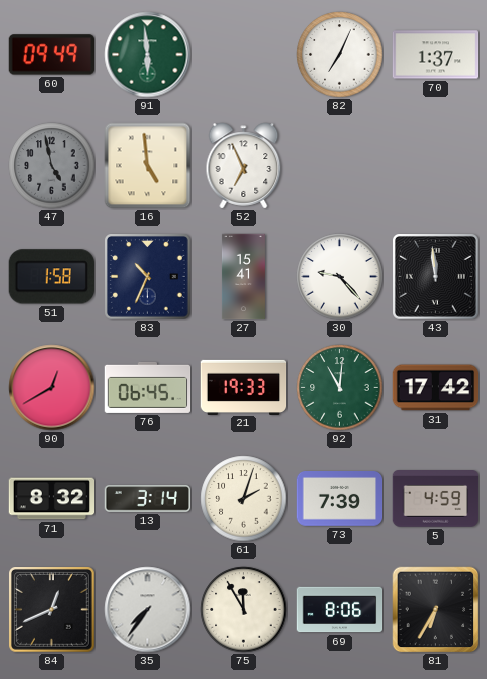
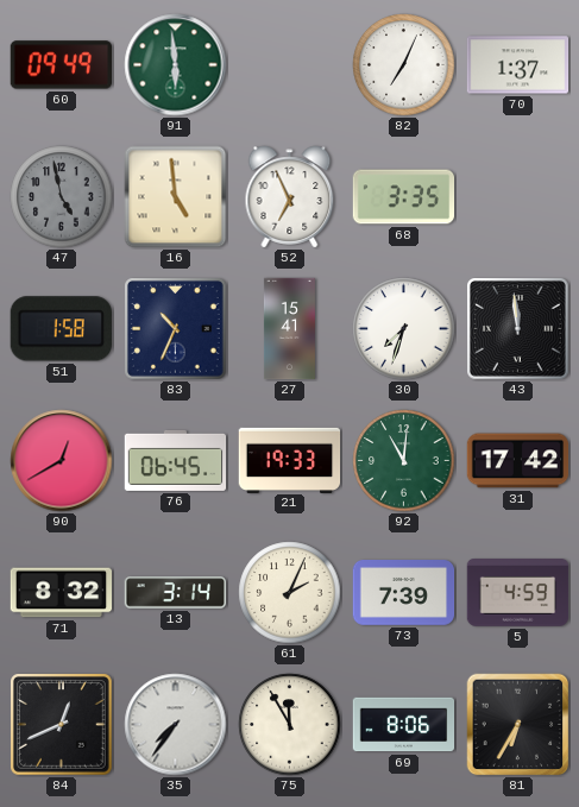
68: none -> 3:35 (404, 197)
30: 9:23 -> 7:33 (404, 329)
61: 2:03 -> 2:04 (290, 593)
